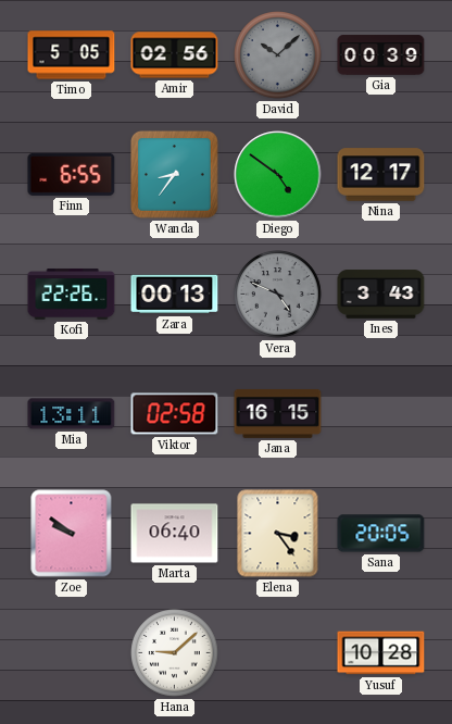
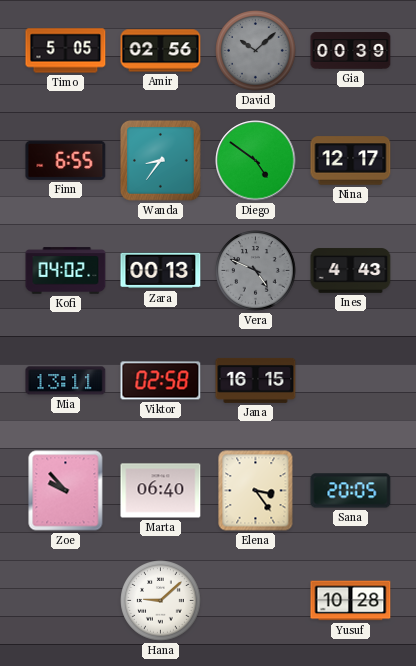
Kofi: 22:26 -> 04:02 (66, 271)
Ines: 3:43 -> 4:43 (351, 271)
Zoe: 9:51 -> 9:53 (66, 491)
